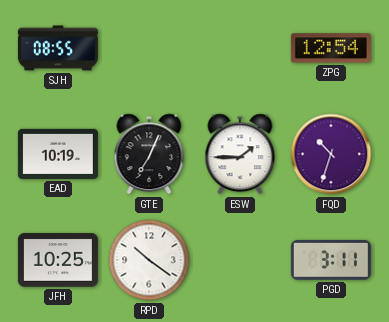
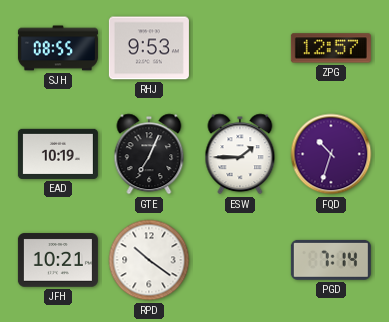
RHJ: none -> 9:53 (149, 48)
ZPG: 12:54 -> 12:57 (331, 48)
JFH: 10:25 -> 10:21 (58, 260)
PGD: 3:11 -> 7:14 (331, 260)
